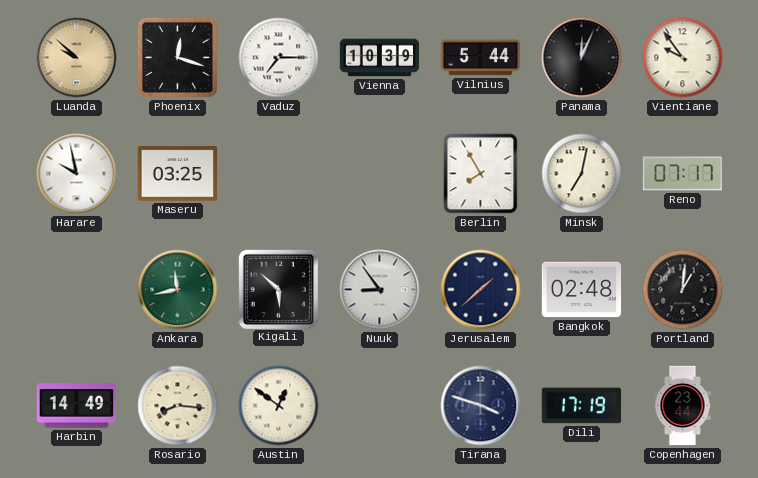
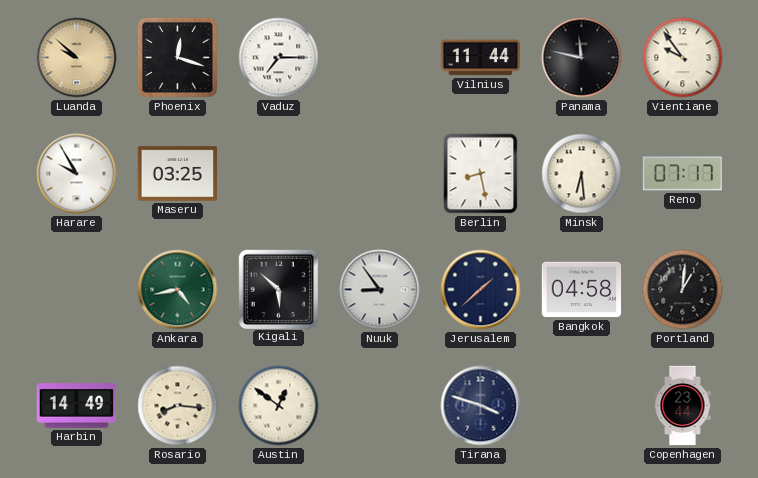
Vienna: 10:39 -> none (380, 58)
Vilnius: 5:44 -> 11:44 (481, 58)
Panama: 12:04 -> 11:47 (582, 58)
Harare: 9:58 -> 9:55 (77, 174)
Berlin: 7:55 -> 8:28 (481, 174)
Minsk: 7:02 -> 6:29 (582, 174)
Ankara: 11:43 -> 4:43 (178, 290)
Bangkok: 02:48 -> 04:58 (582, 290)
Dili: 17:19 -> none (582, 406)
